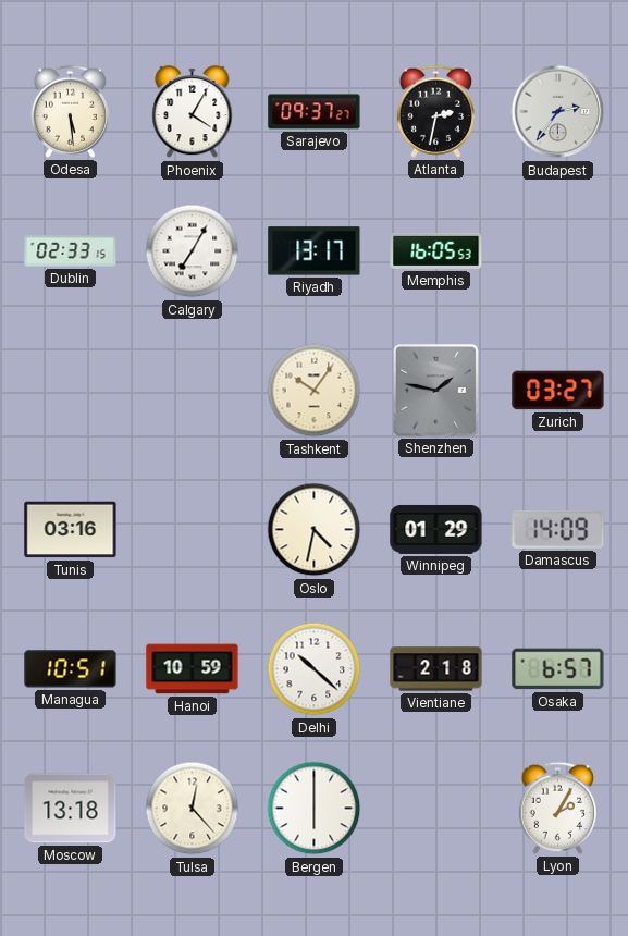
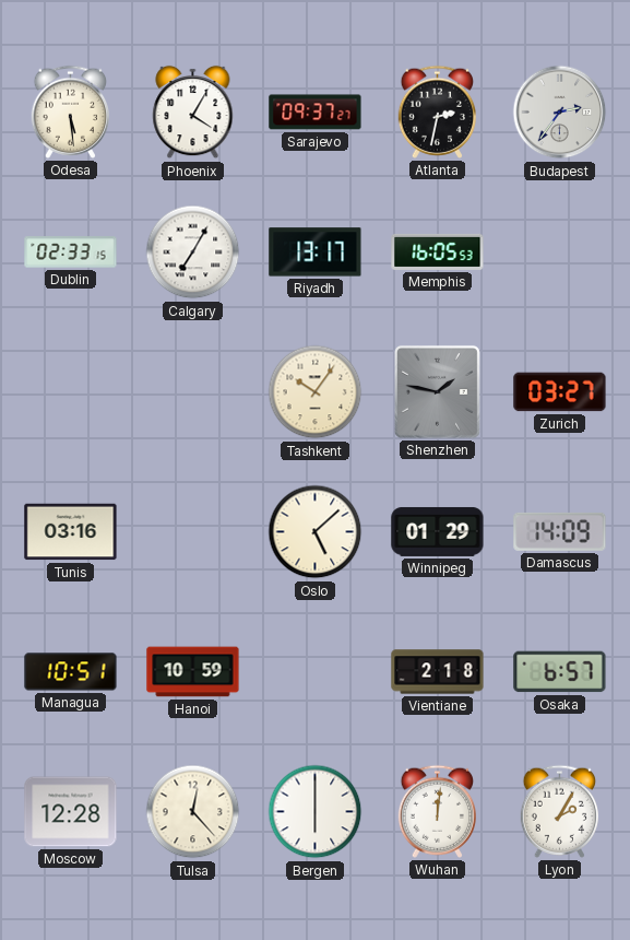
Oslo: 4:32 -> 5:08 (316, 532)
Delhi: 10:22 -> none (315, 669)
Moscow: 13:18 -> 12:28 (71, 812)
Wuhan: none -> 12:01 (438, 811)
